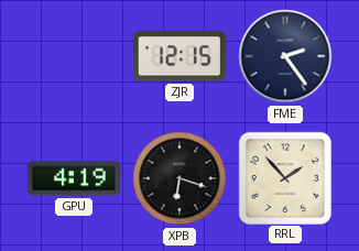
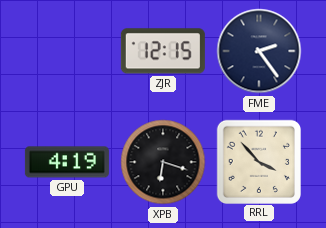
RRL: 1:53 -> 3:53 (258, 161)
